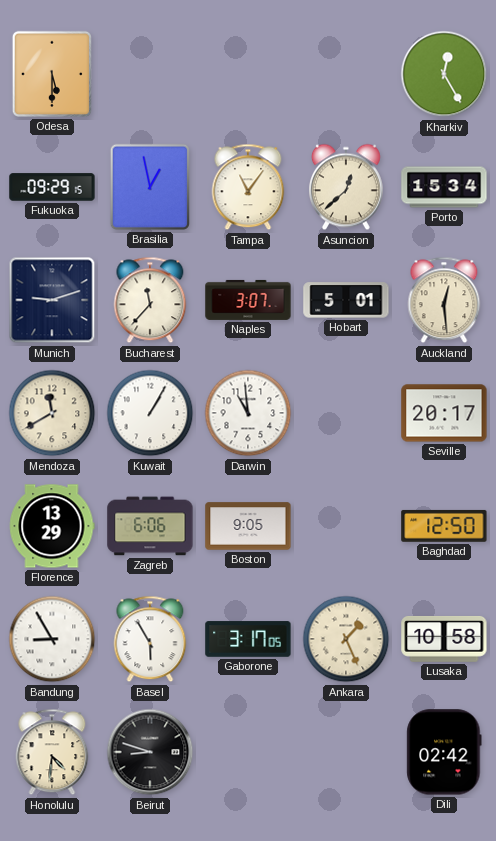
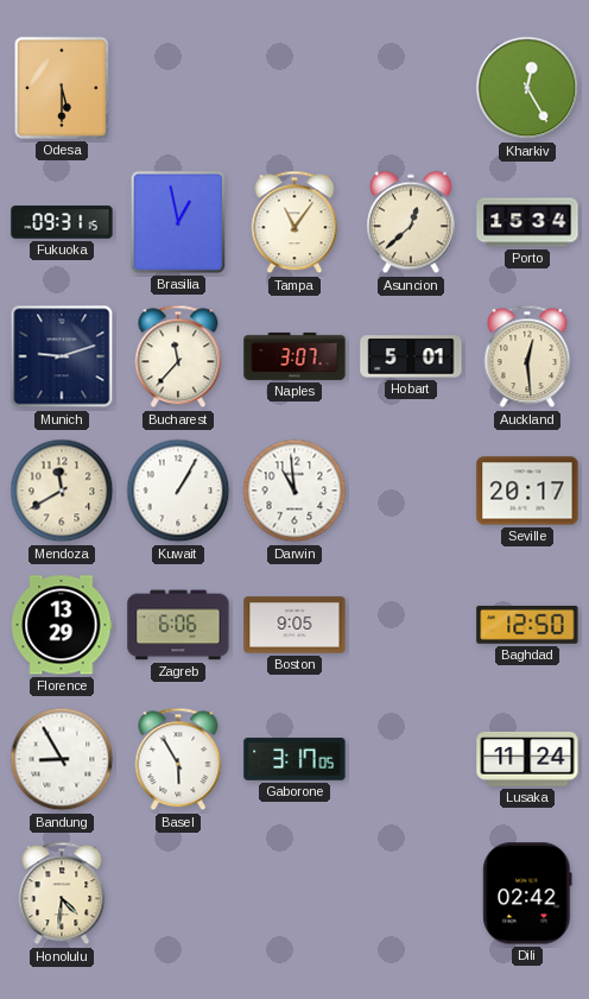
Fukuoka: 09:29 -> 09:31 (62, 222)
Ankara: 1:26 -> none (346, 639)
Lusaka: 10:58 -> 11:24 (527, 759)
Beirut: 8:48 -> none (150, 752)
